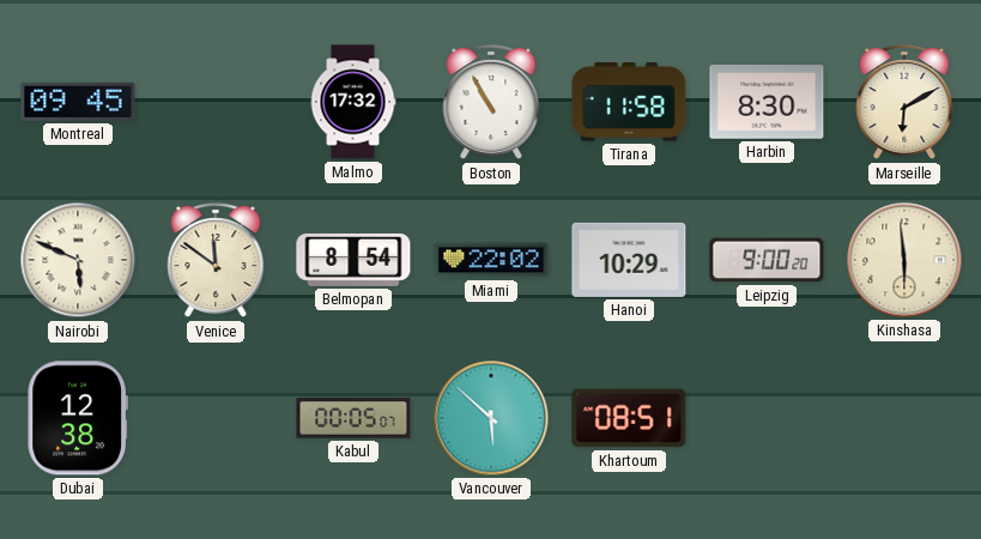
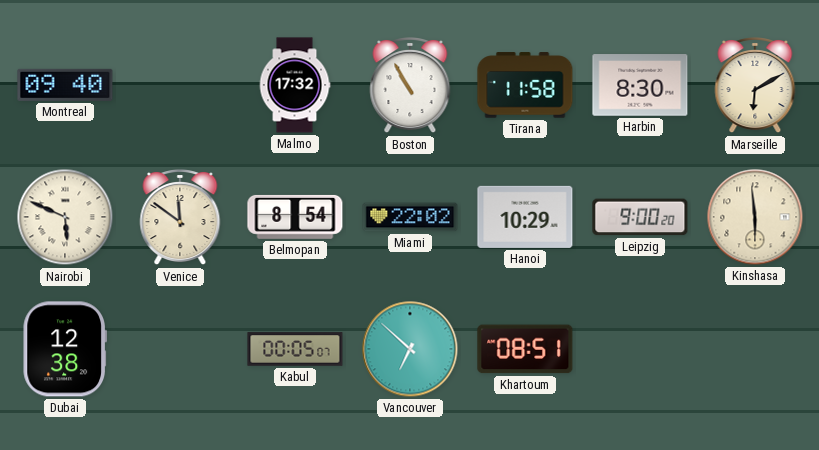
Montreal: 09:45 -> 09:40 (65, 85)
Vancouver: 5:52 -> 6:52 (410, 349)
